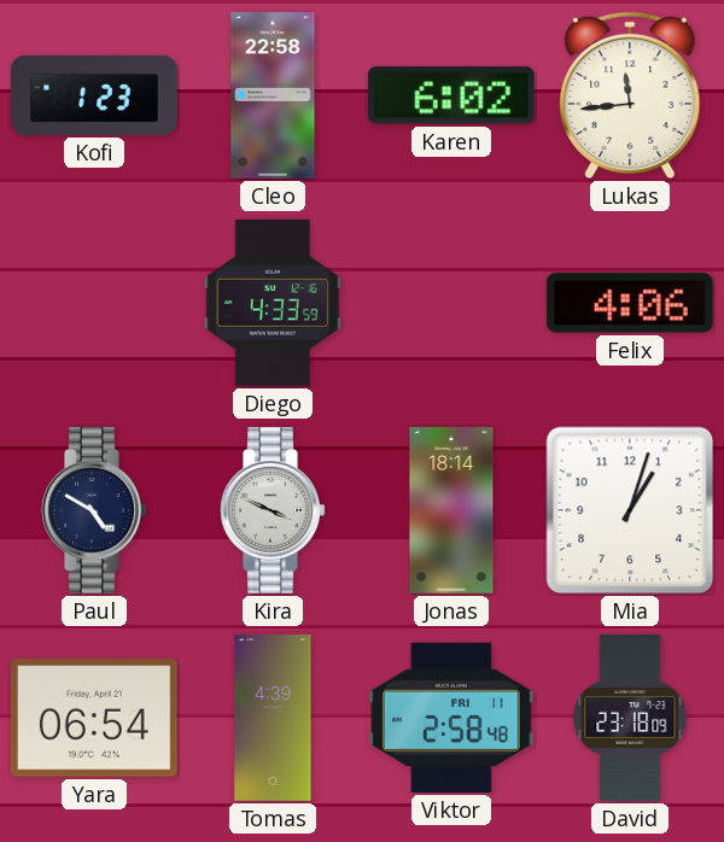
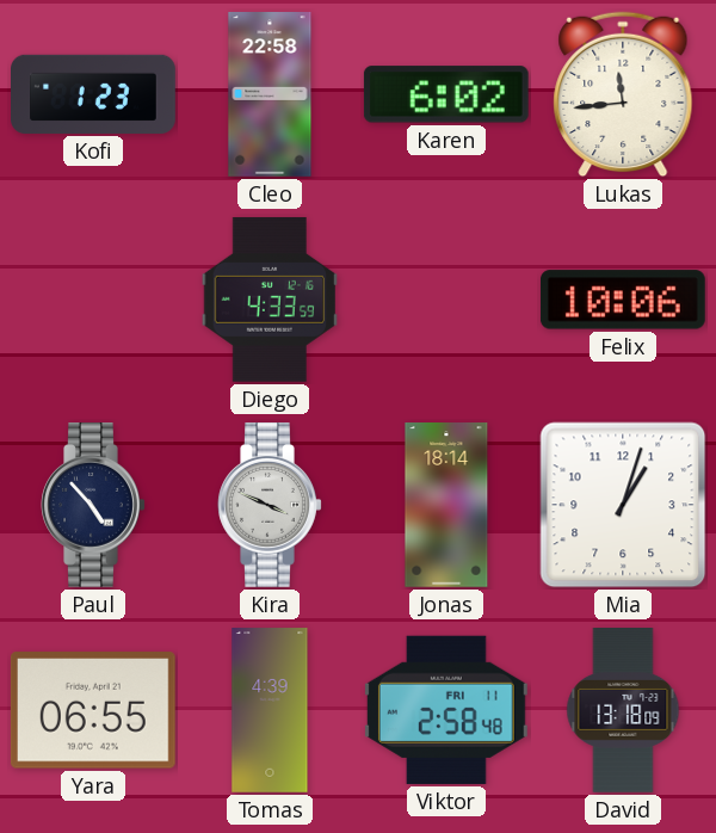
Felix: 4:06 -> 10:06 (623, 300)
Paul: 4:50 -> 4:53 (93, 506)
Yara: 06:54 -> 06:55 (93, 710)
David: 23:18 -> 13:18 (623, 711)
